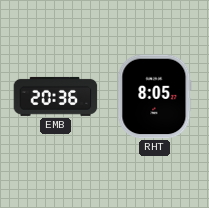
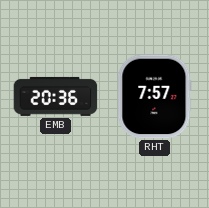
RHT: 8:05 -> 7:57 (155, 97)
